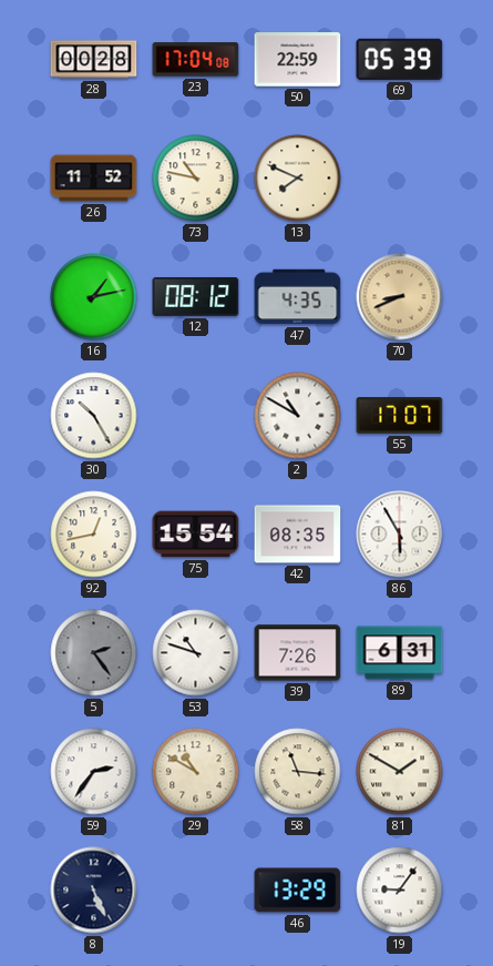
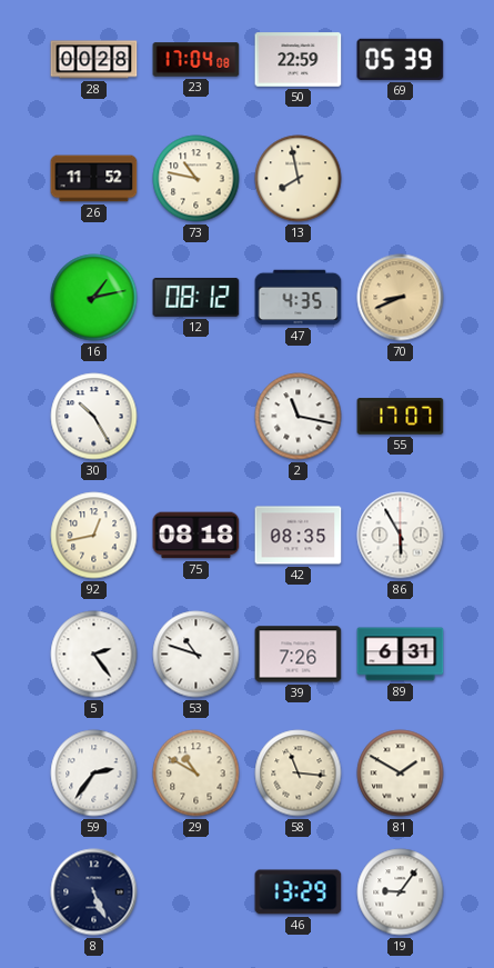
13: 7:49 -> 7:58 (299, 179)
2: 10:50 -> 11:17 (299, 417)
75: 15:54 -> 08:18 (196, 536)
5 dial: grey -> white (94, 655)
